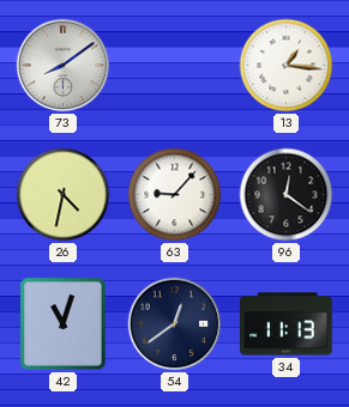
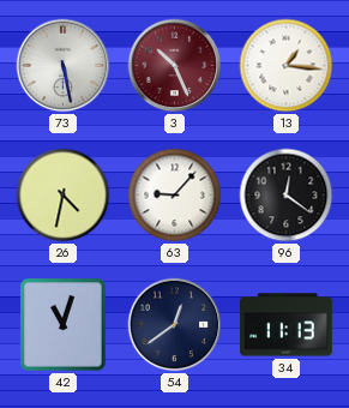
73: 8:09 -> 5:28 (64, 66)
3: none -> 10:26 (175, 66)
